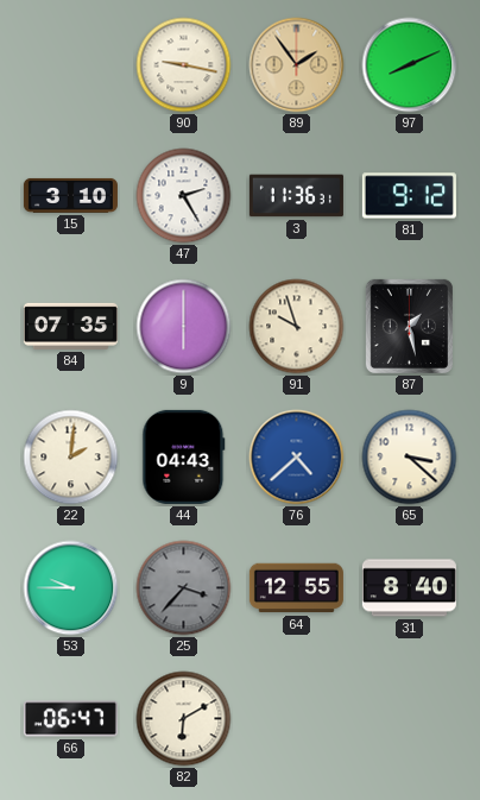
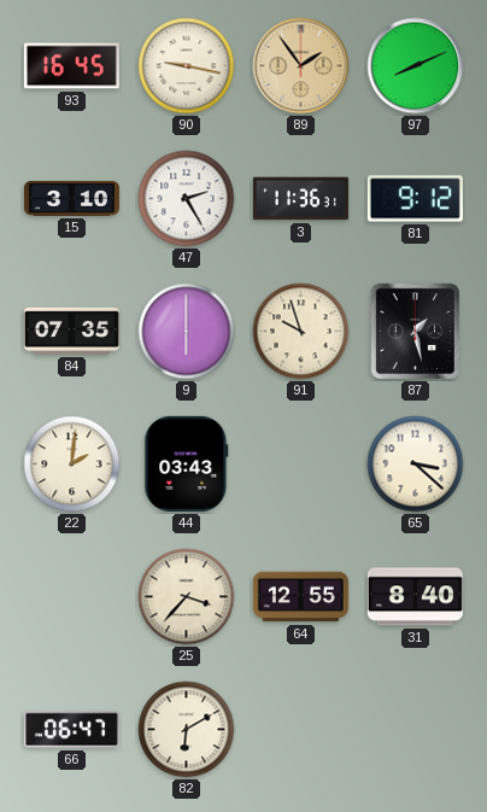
93: none -> 16:45 (71, 66)
44: 04:43 -> 03:43 (187, 463)
76: 4:38 -> none (297, 458)
53: 9:45 -> none (71, 588)
25 dial: grey -> cream (187, 597)
